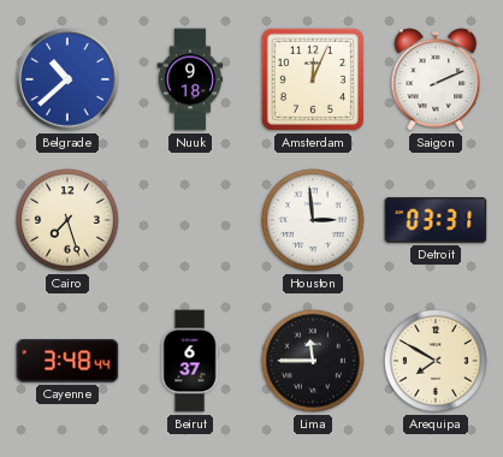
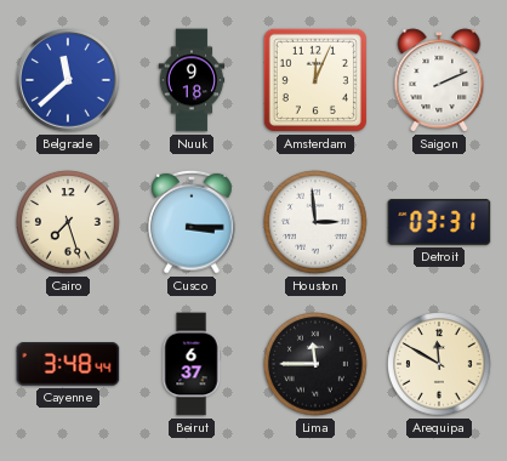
Belgrade: 10:38 -> 11:38 (68, 80)
Cusco: none -> 3:15 (193, 222)
Arequipa: 7:50 -> 11:50 (440, 365)
